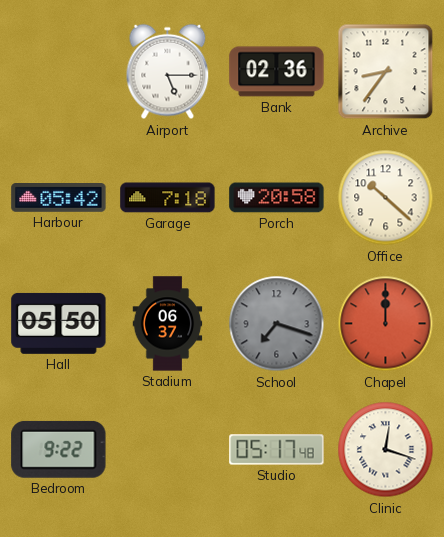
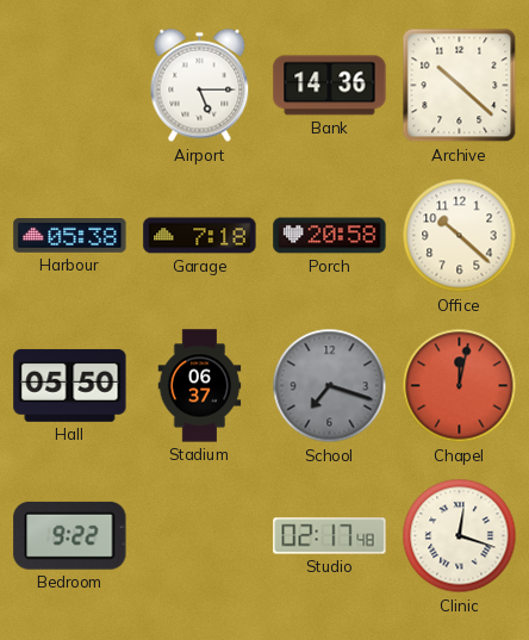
Bank: 02:36 -> 14:36 (330, 86)
Archive: 8:36 -> 10:22 (460, 86)
Harbour: 05:42 -> 05:38 (70, 236)
Chapel: 12:00 -> 12:02 (460, 386)
Studio: 05:17 -> 02:17 (330, 536)
